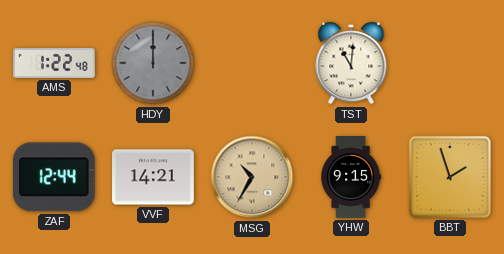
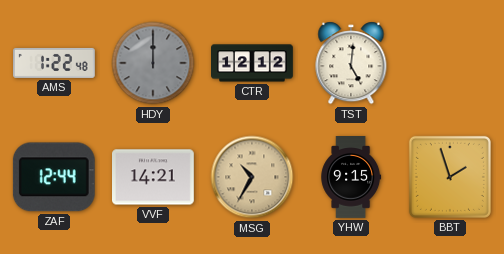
CTR: none -> 12:12 (253, 63)
TST: 11:01 -> 5:01 (351, 63)
